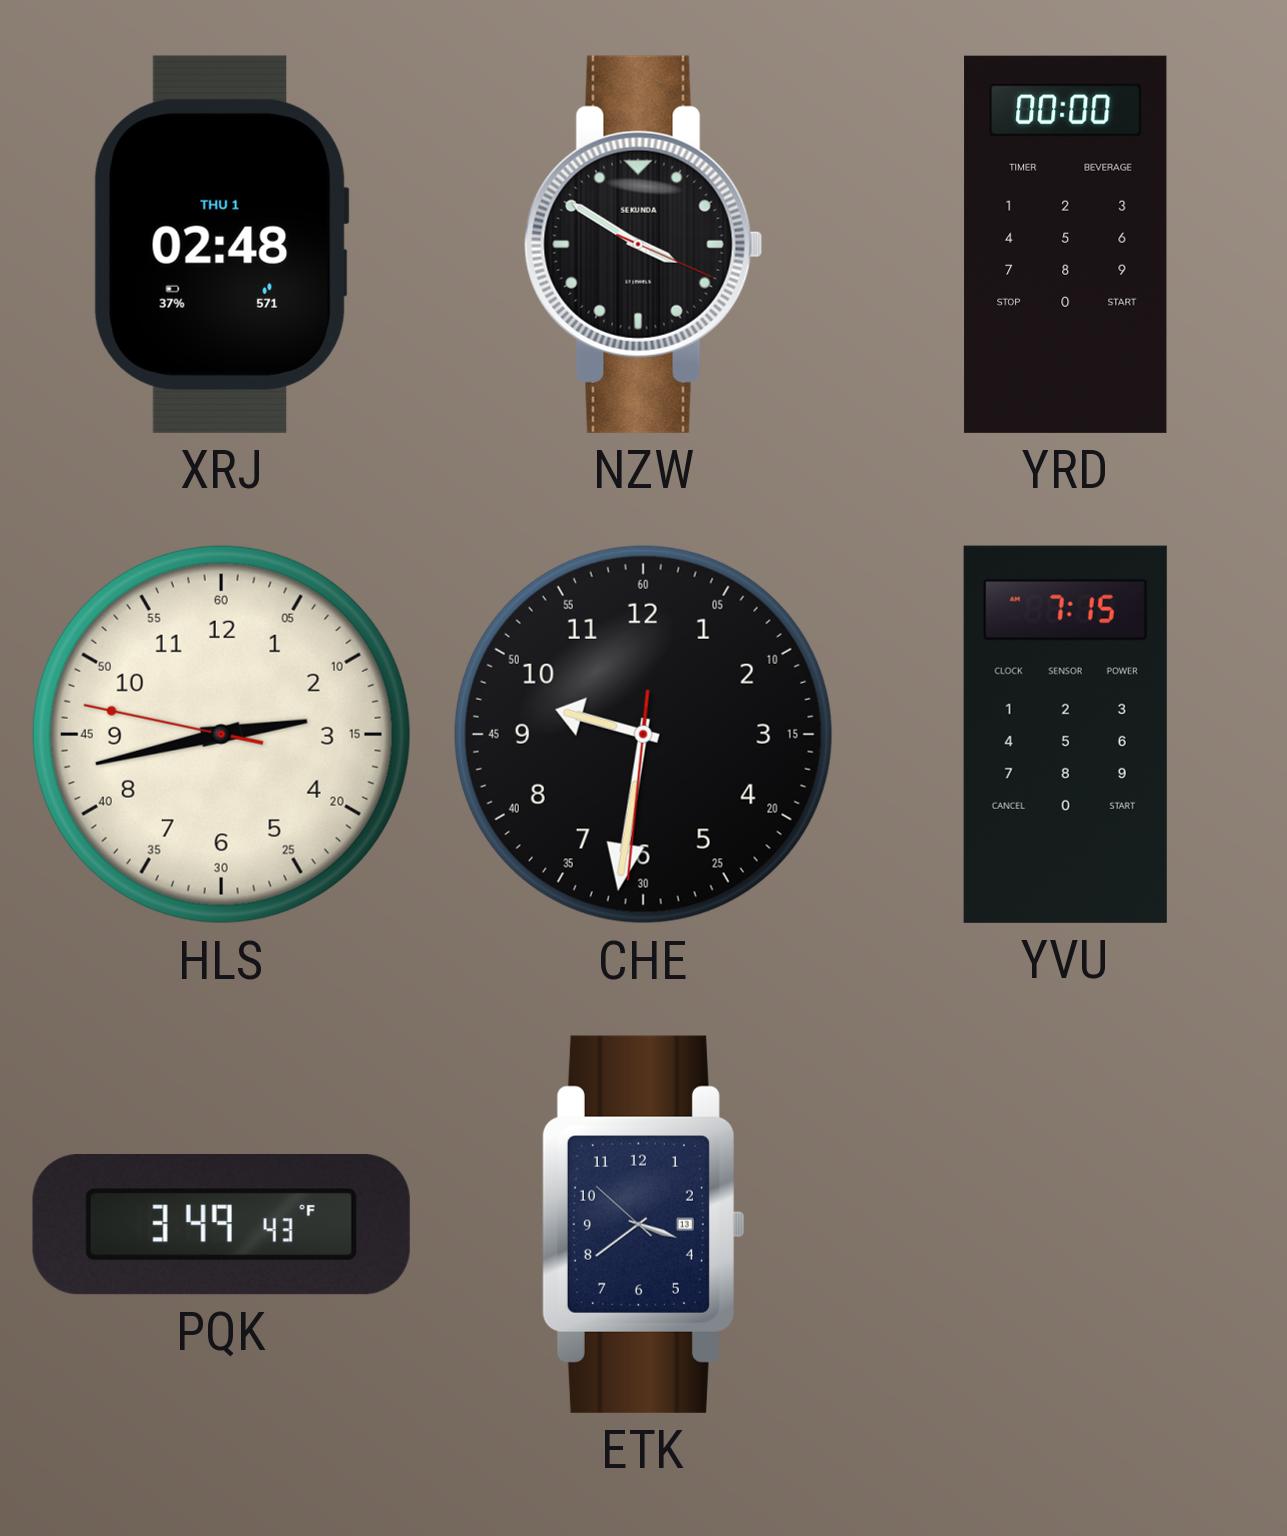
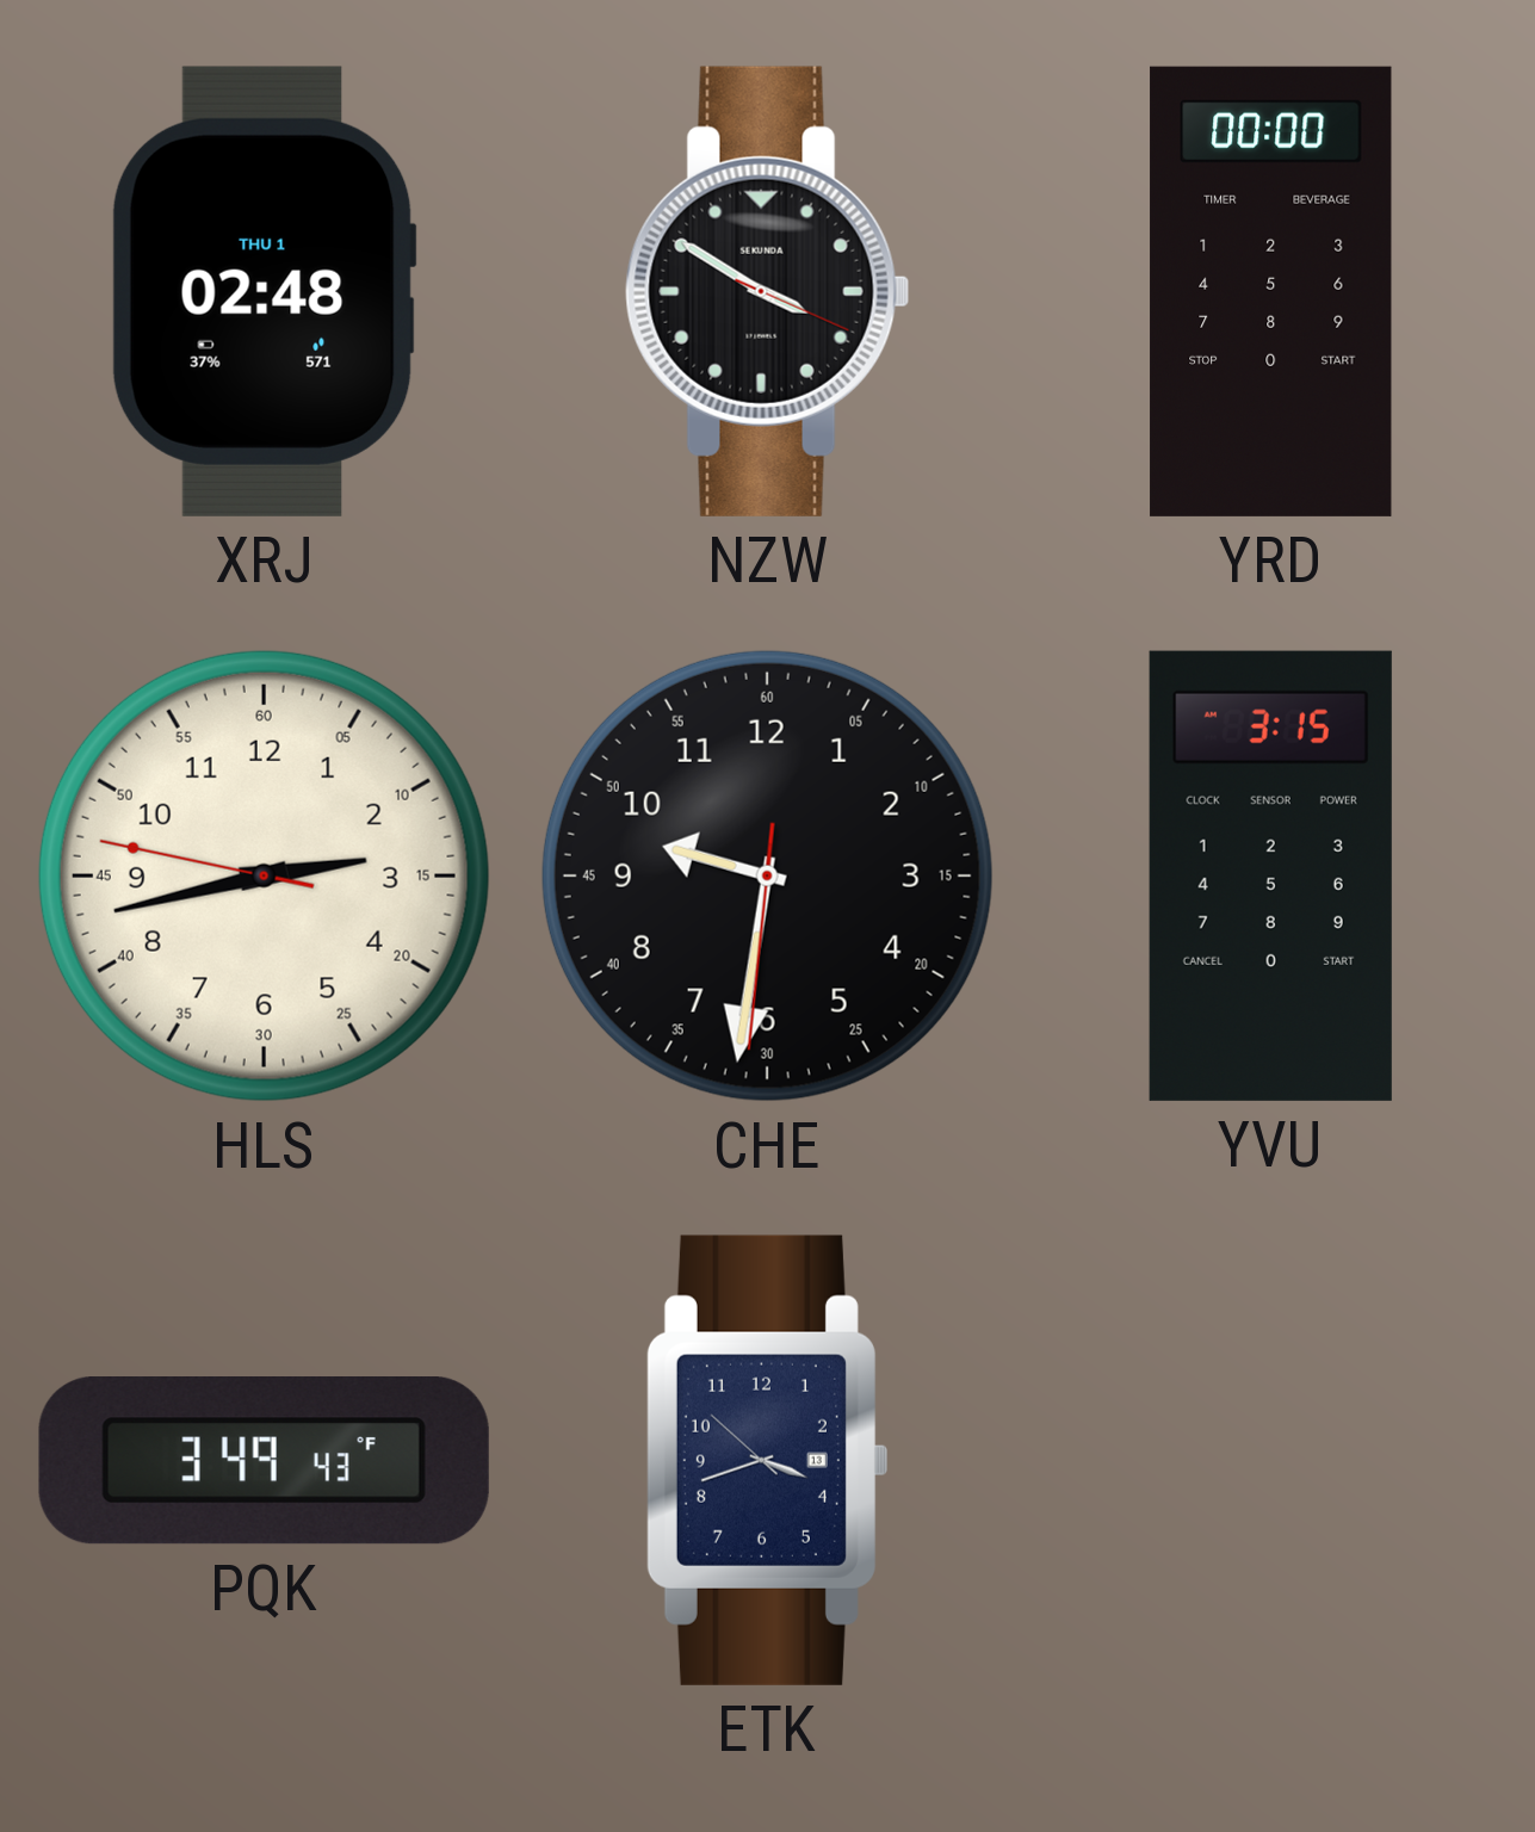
YVU: 7:15 -> 3:15 (1270, 875)
ETK: 3:38 -> 3:41 (767, 1460)
